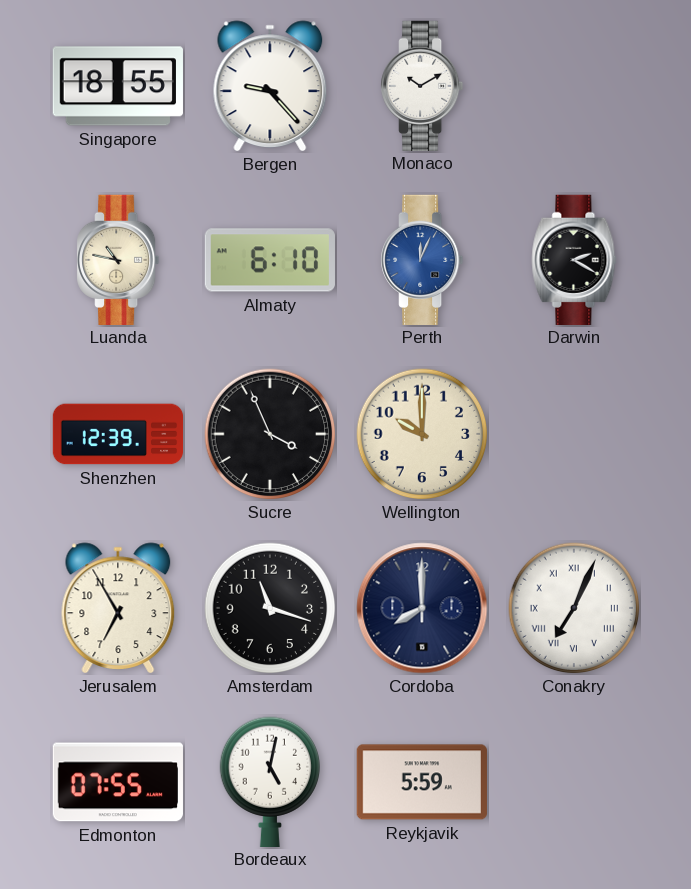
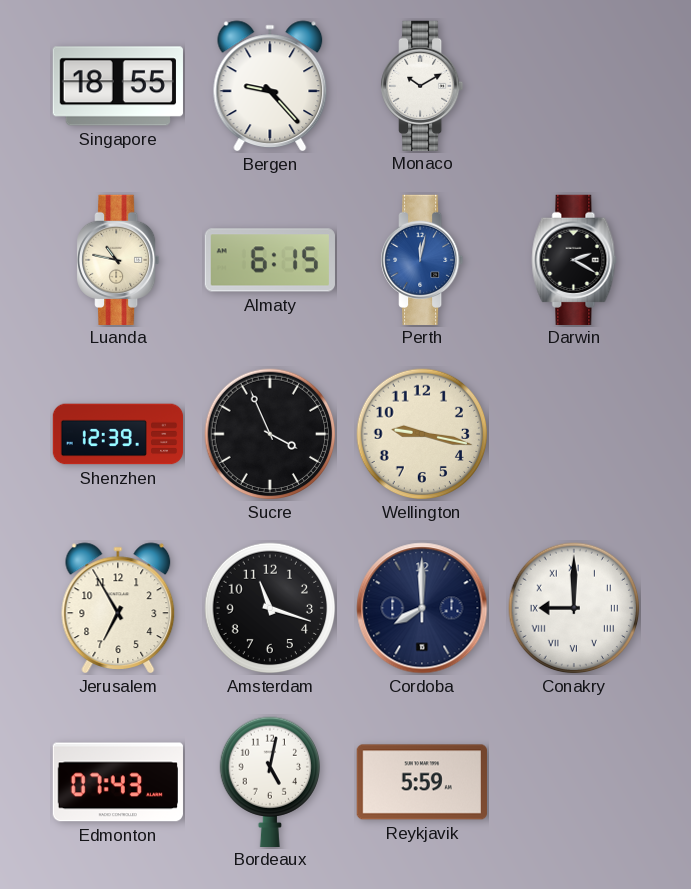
Almaty: 6:10 -> 6:15 (270, 260)
Perth: 12:04 -> 12:02 (422, 259)
Wellington: 10:00 -> 9:17 (422, 434)
Conakry: 7:04 -> 9:00 (574, 608)
Edmonton: 07:55 -> 07:43 (118, 782)
